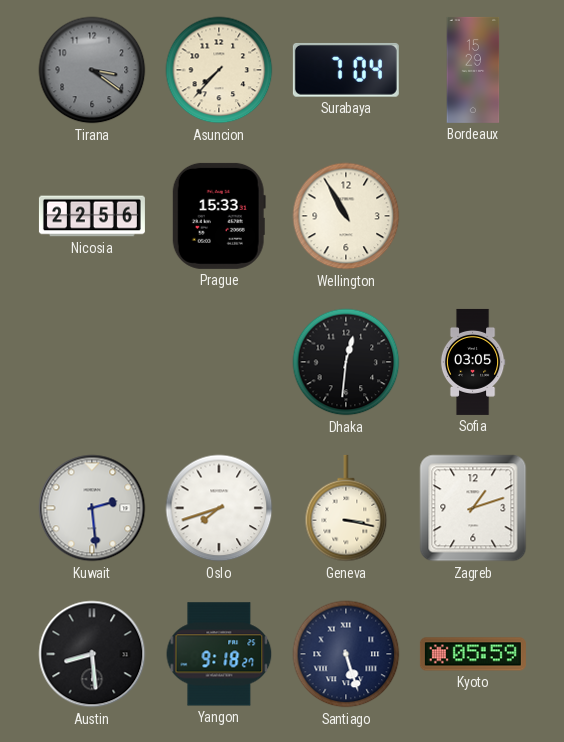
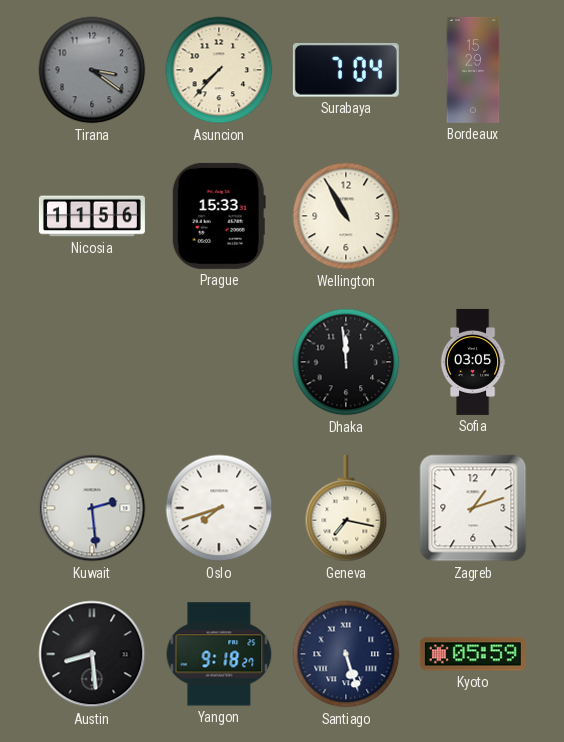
Nicosia: 22:56 -> 11:56 (92, 216)
Dhaka: 12:31 -> 11:59 (346, 362)
Geneva: 3:17 -> 7:17 (346, 508)
